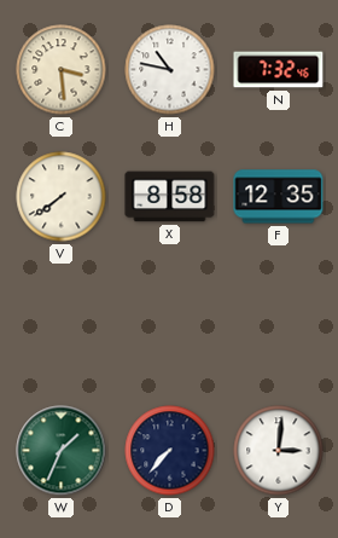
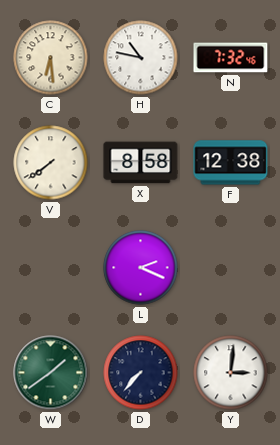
C: 3:29 -> 6:29 (51, 58)
F: 12:35 -> 12:38 (231, 163)
L: none -> 2:19 (141, 268)
W: 1:34 -> 1:39 (51, 373)
